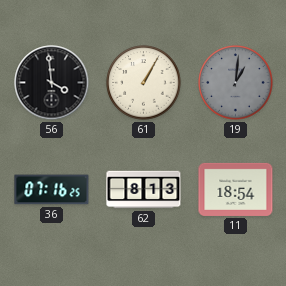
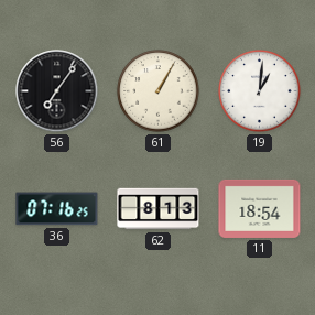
56: 3:59 -> 7:06 (57, 91)
19 dial: grey -> white (260, 91)
